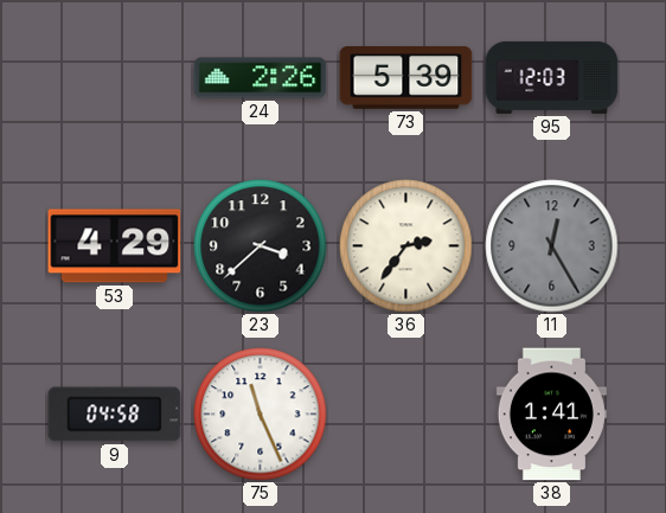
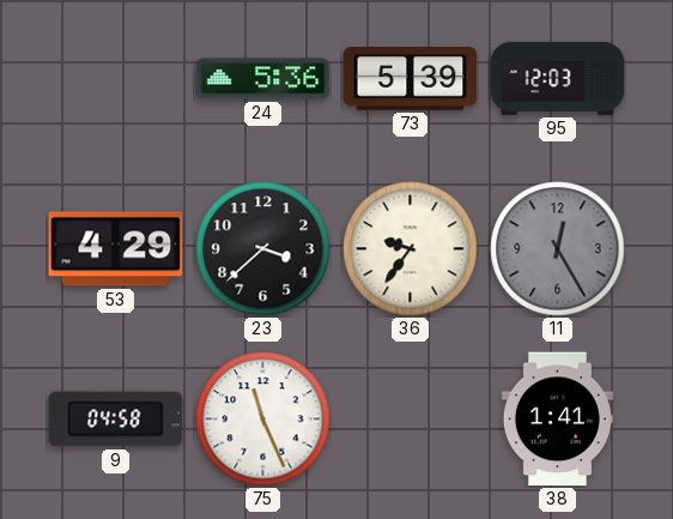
24: 2:26 -> 5:36 (263, 79)
36: 2:36 -> 9:36 (411, 249)
